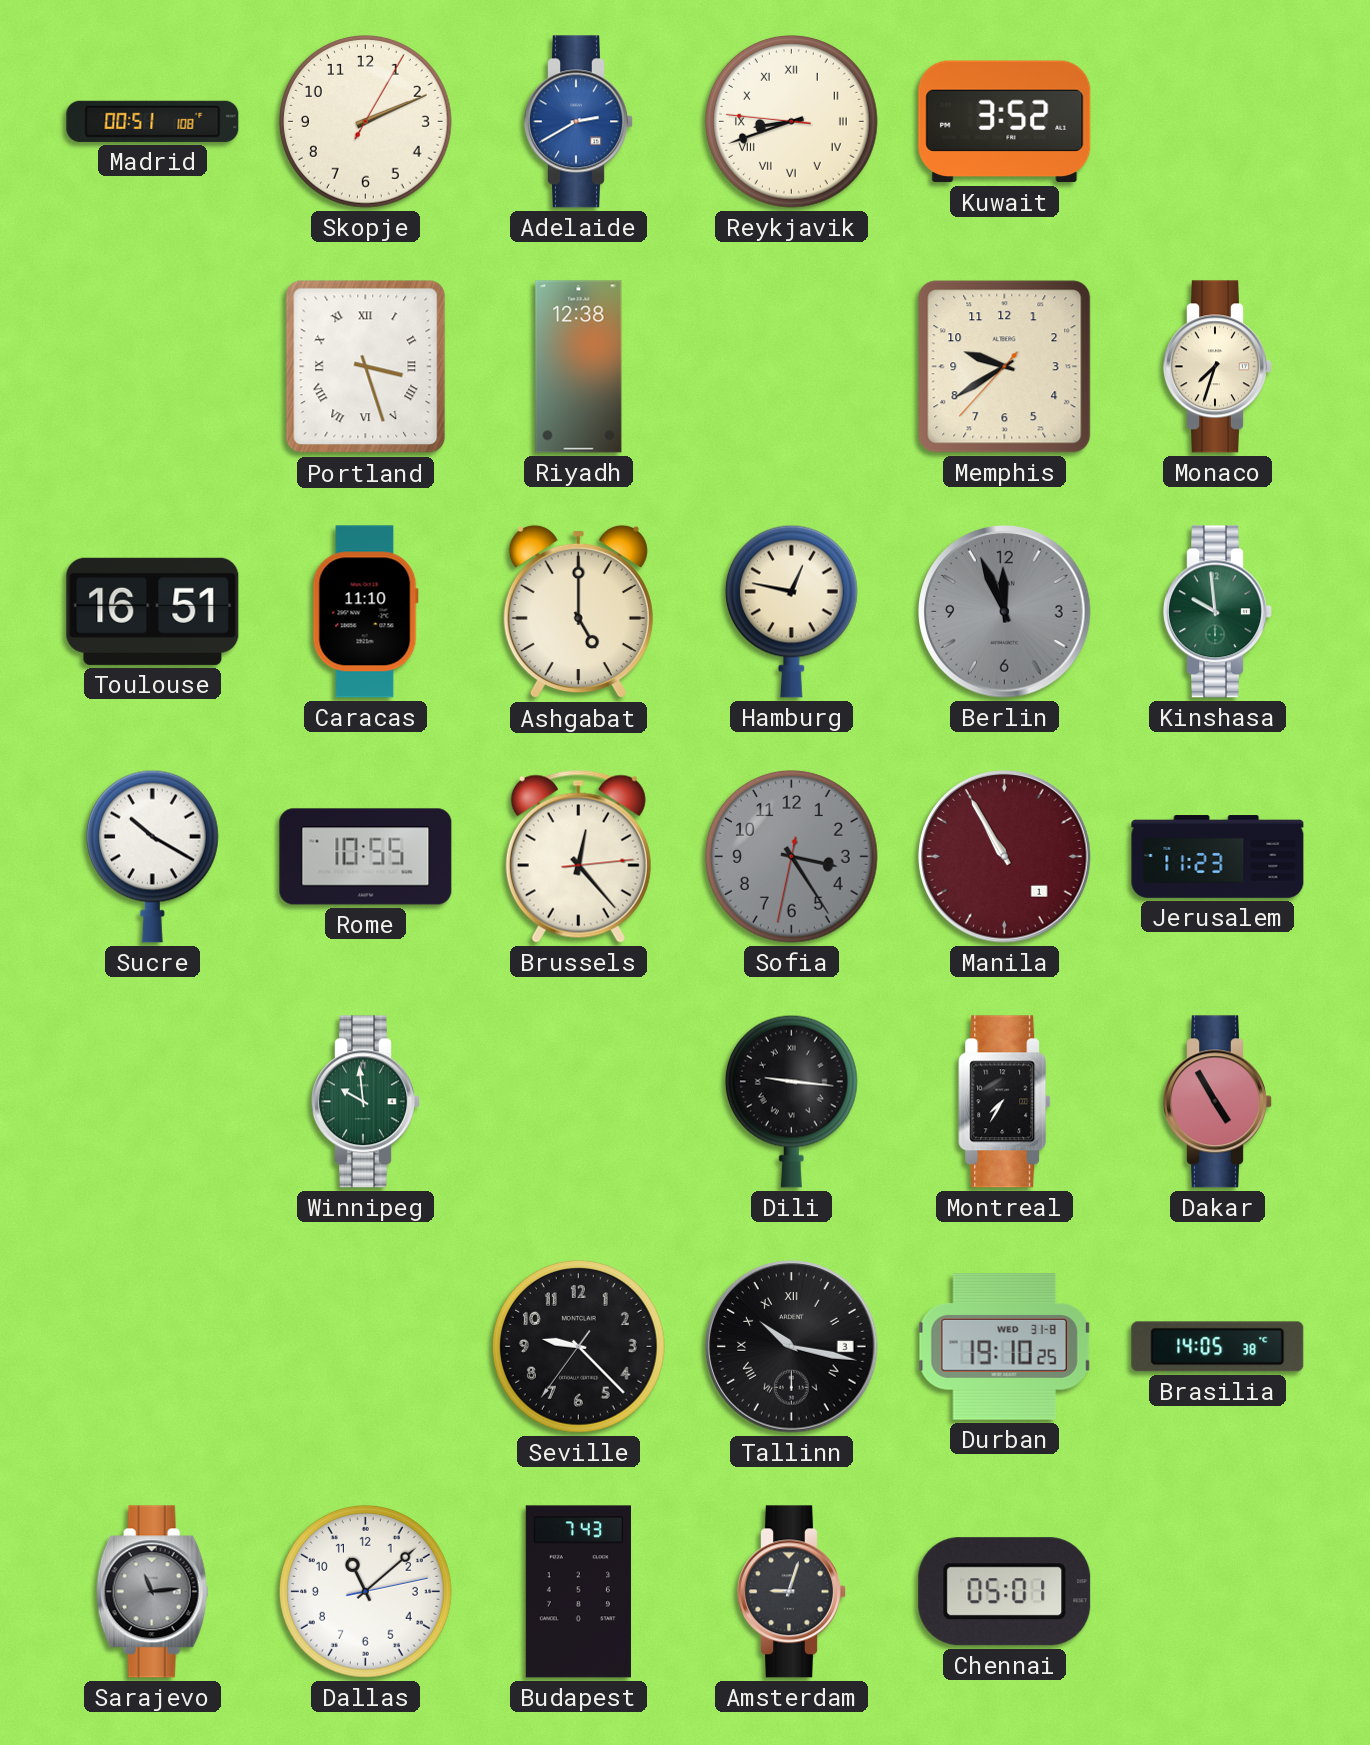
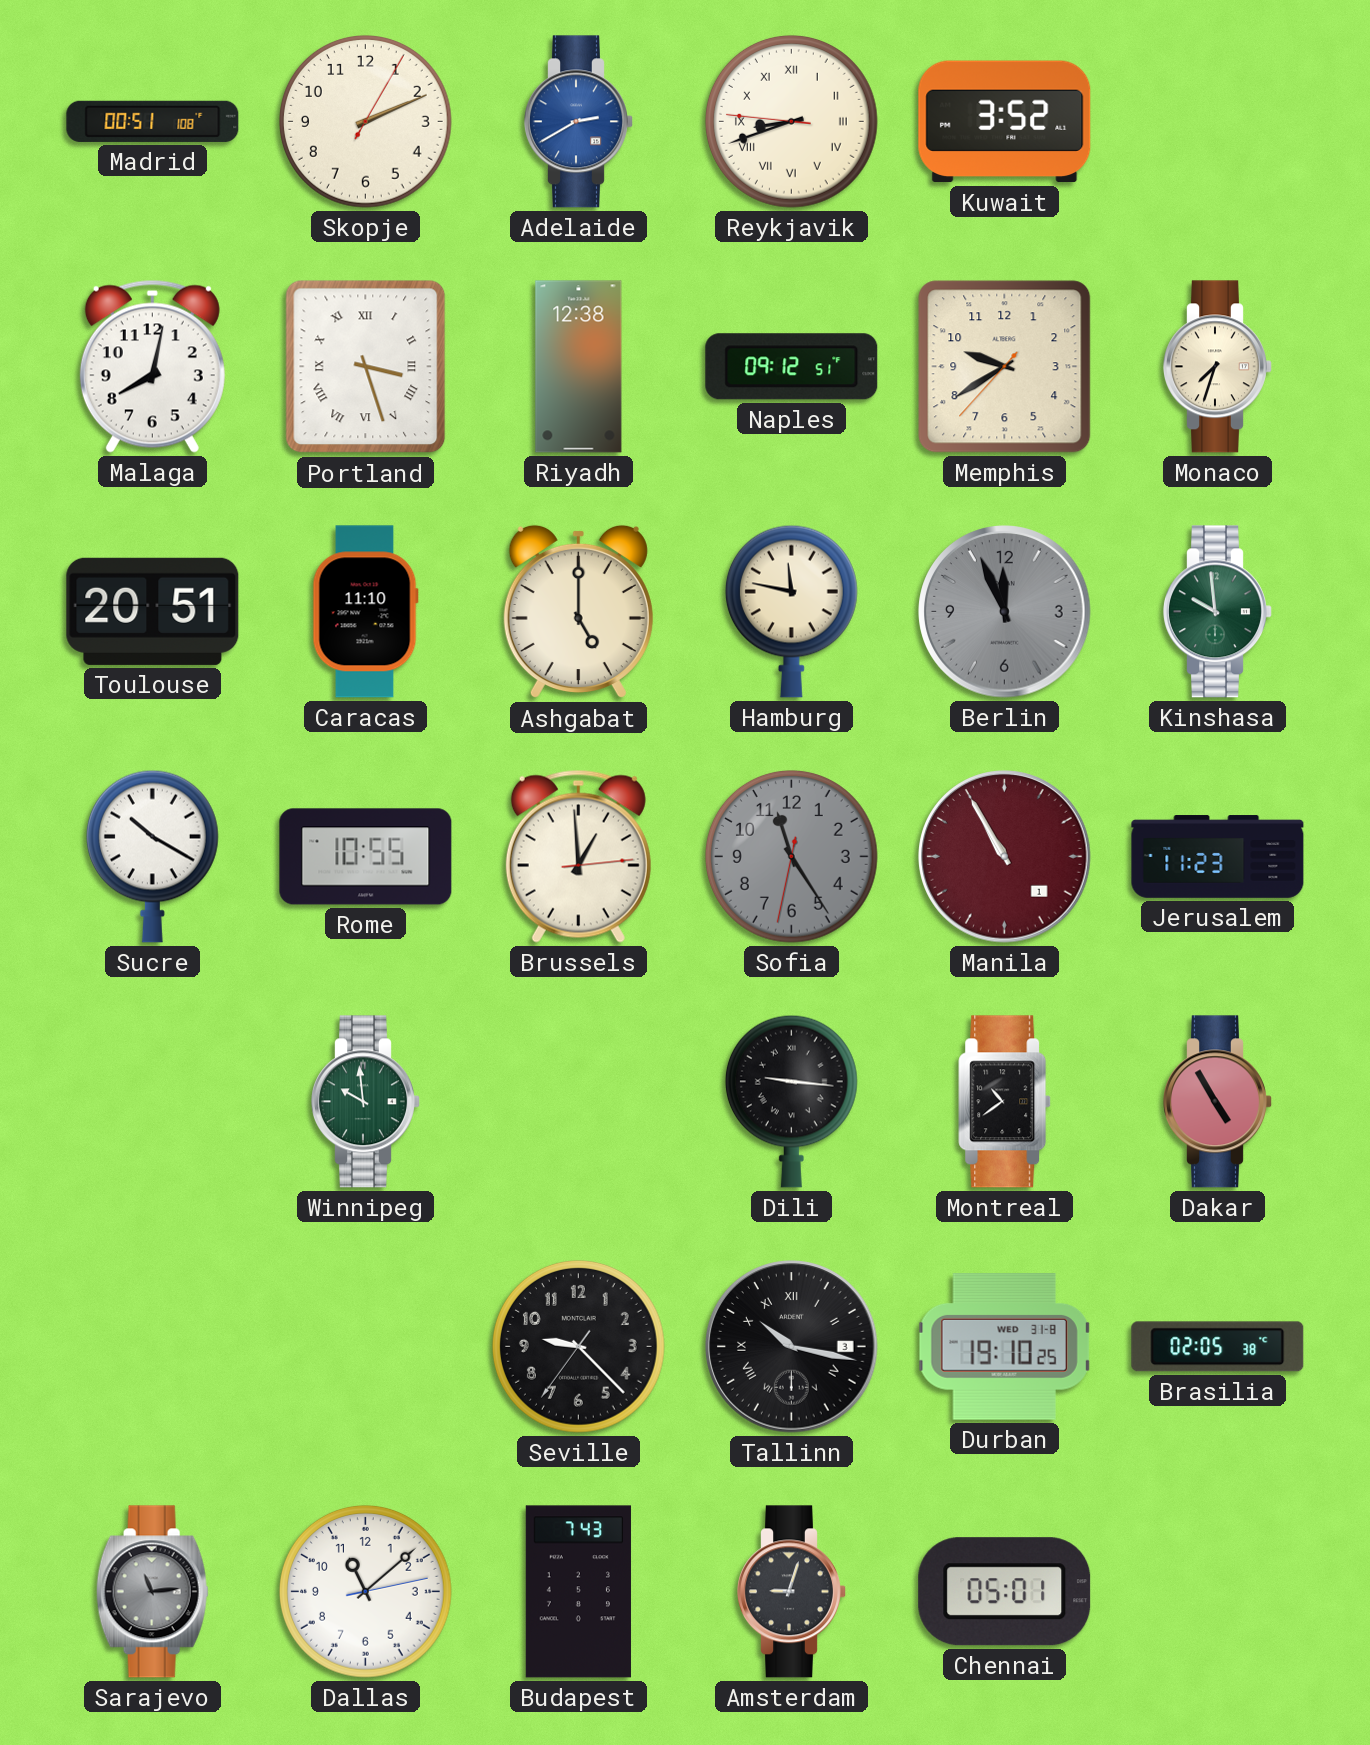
Malaga: none -> 8:02 (152, 366)
Naples: none -> 09:12 (792, 367)
Toulouse: 16:51 -> 20:51 (153, 611)
Hamburg: 12:47 -> 11:47 (791, 611)
Brussels: 12:23 -> 12:59 (578, 856)
Sofia: 3:24 -> 11:24 (791, 856)
Montreal: 7:35 -> 10:39 (1005, 1102)
Brasilia: 14:05 -> 02:05 (1218, 1347)
